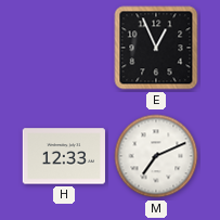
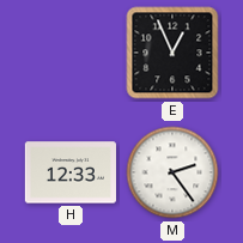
M: 7:11 -> 2:24 (172, 172)
